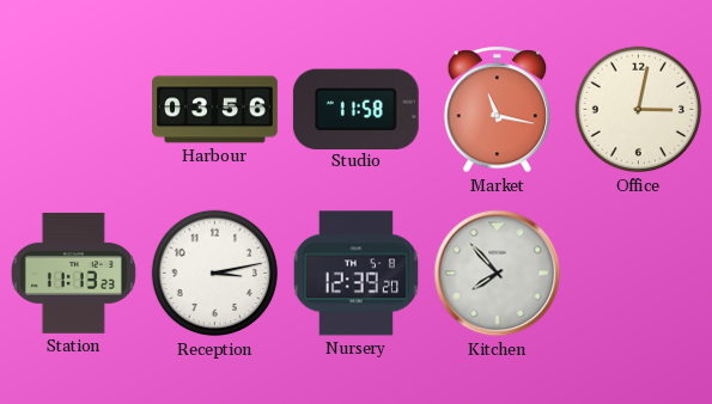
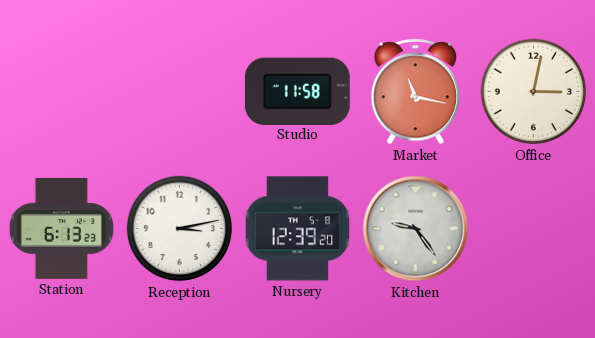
Harbour: 03:56 -> none (215, 110)
Station: 11:13 -> 6:13 (61, 228)
Kitchen: 7:53 -> 9:24 (416, 229)
